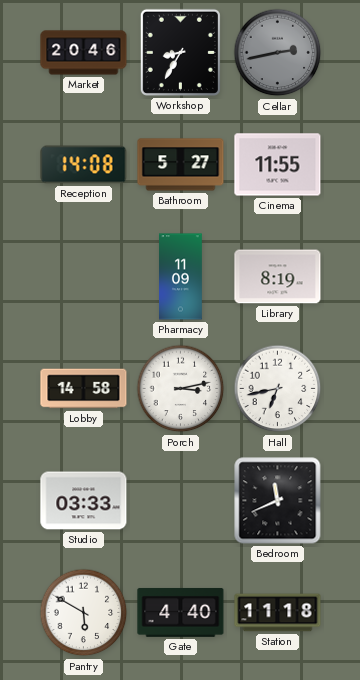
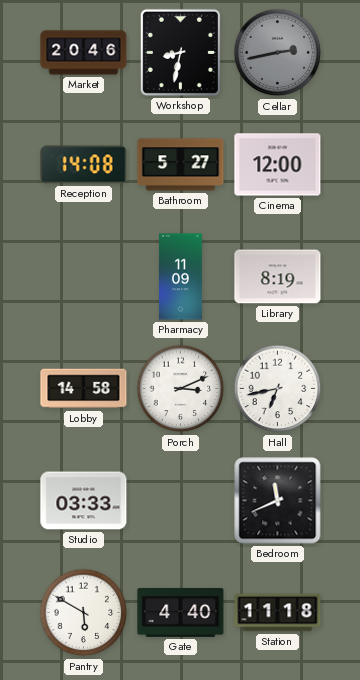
Workshop: 8:35 -> 8:32 (180, 52)
Cinema: 11:55 -> 12:00 (278, 165)
Porch: 3:13 -> 3:11 (181, 389)
